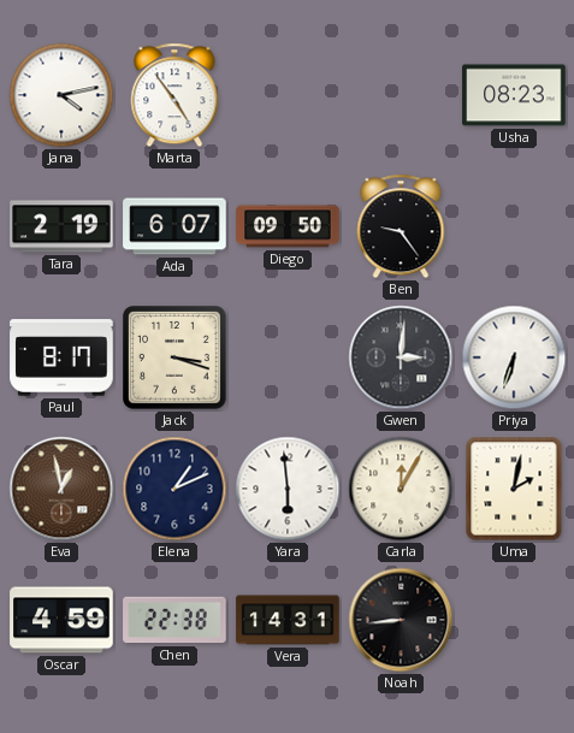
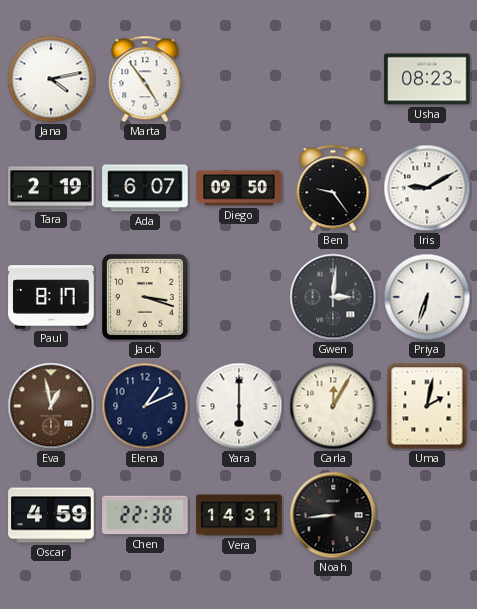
Iris: none -> 9:10 (427, 188)
Yara: 5:59 -> 6:00 (239, 406)
